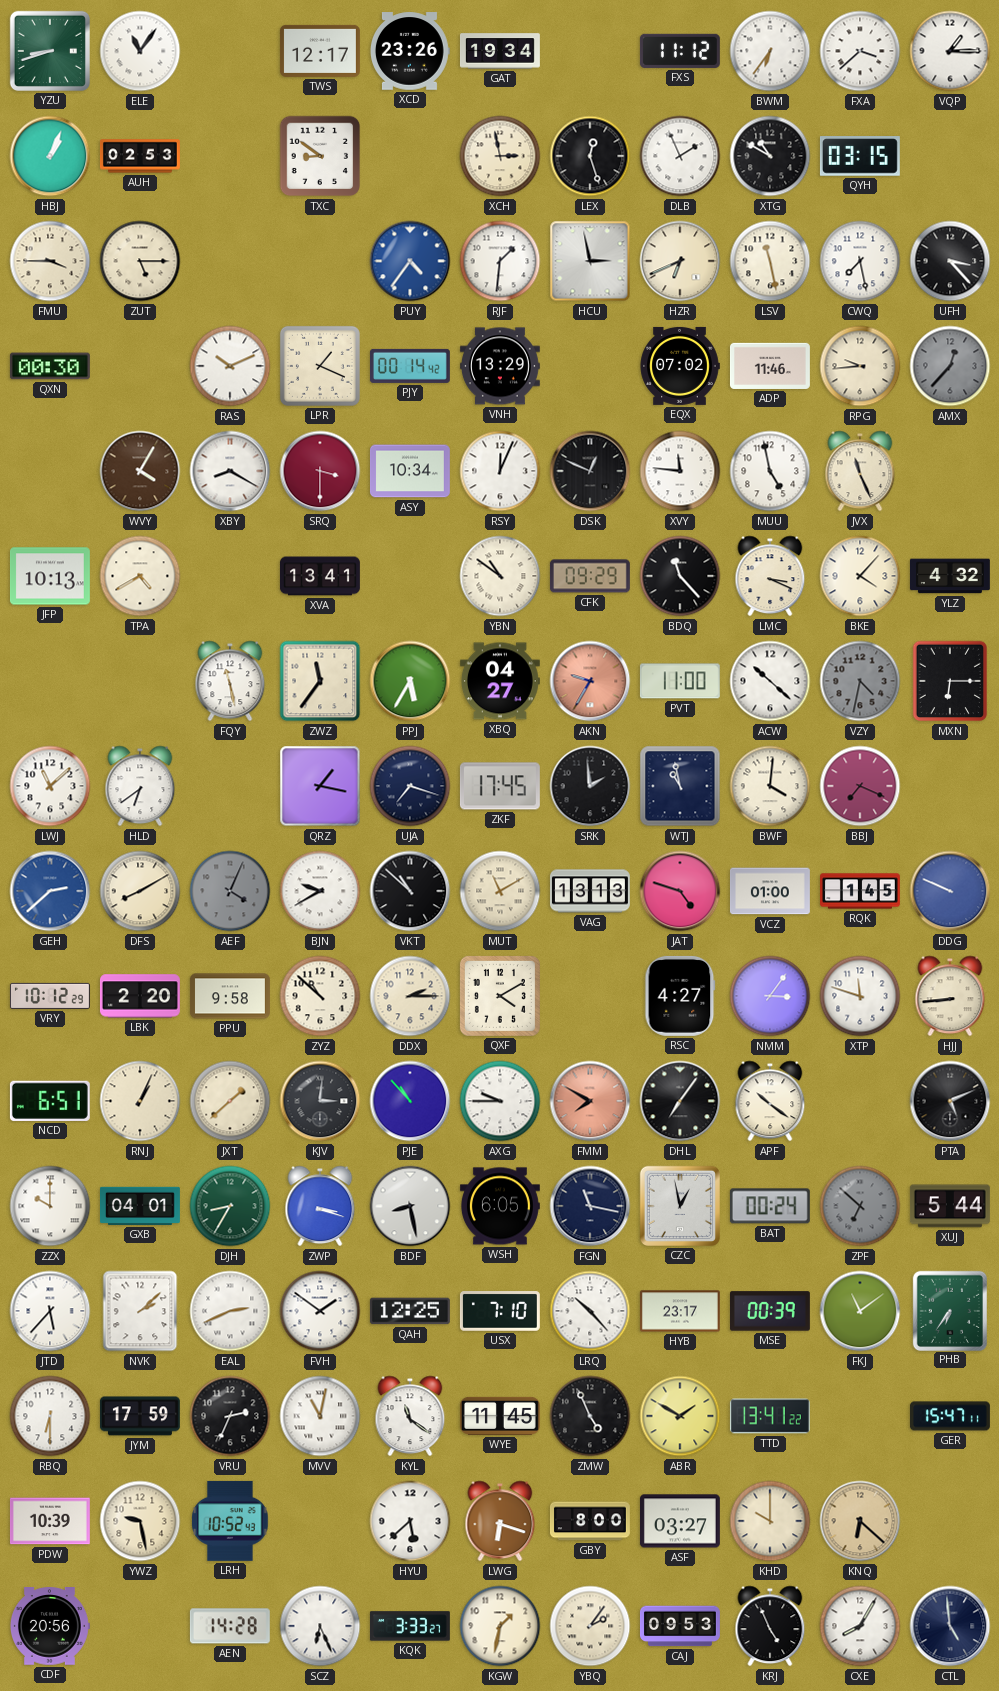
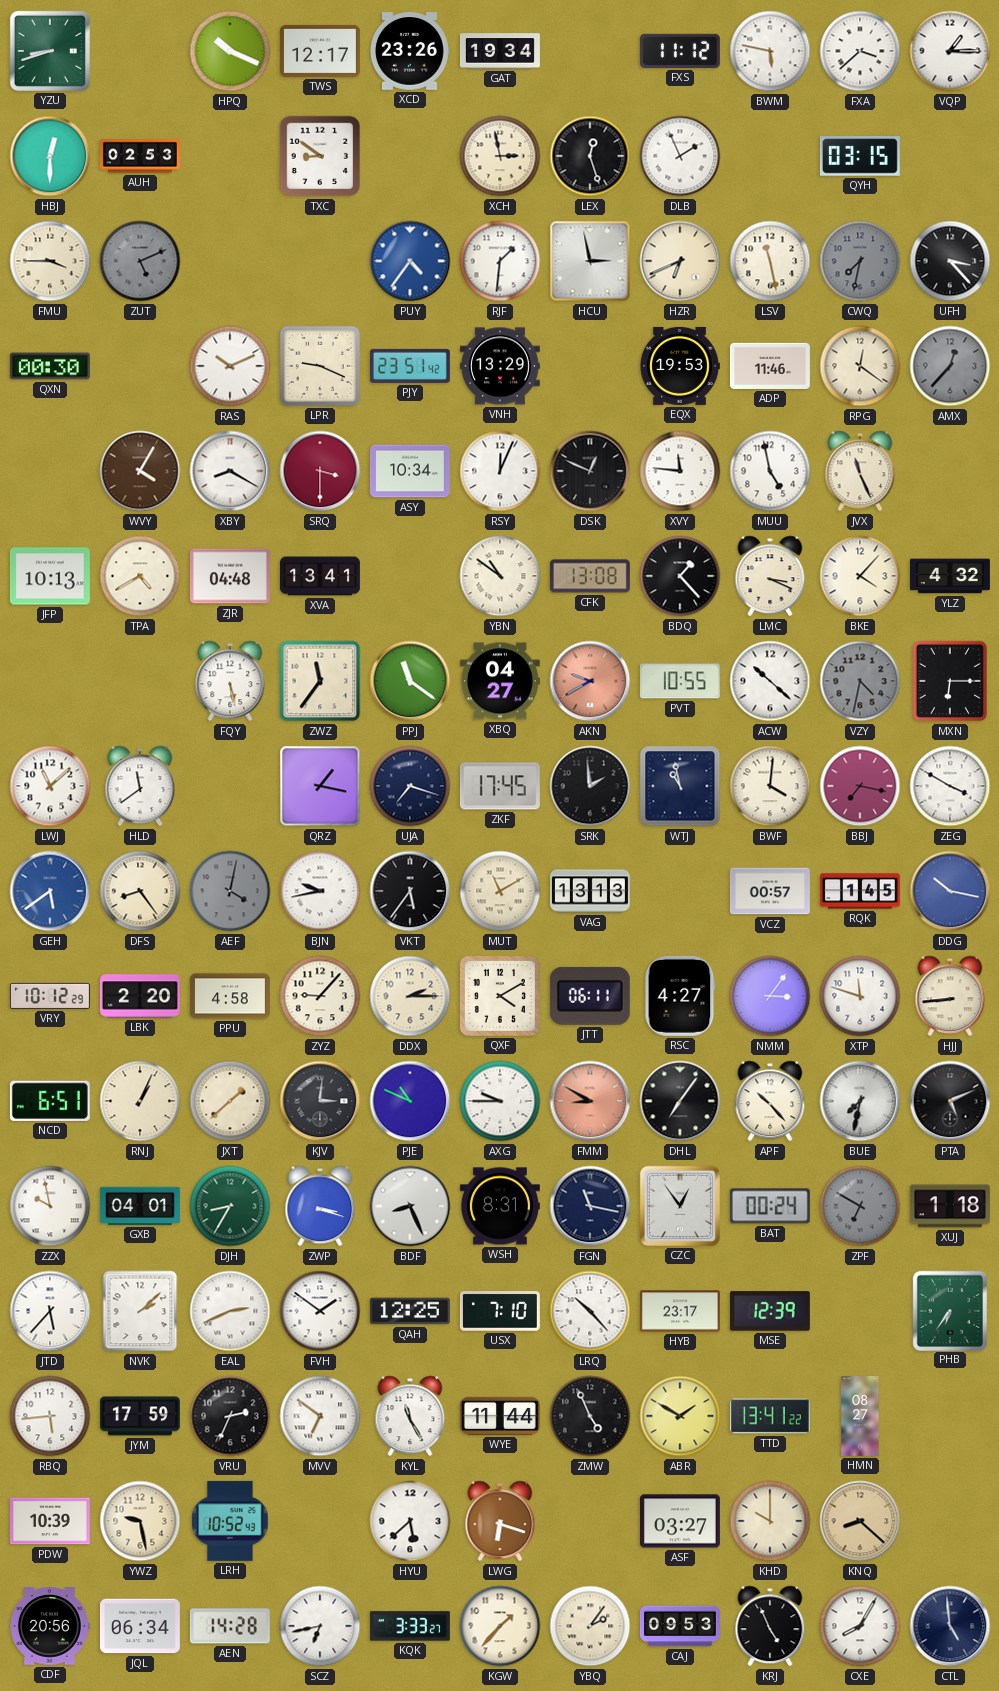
ELE: 11:06 -> none (140, 51)
HPQ: none -> 10:19 (230, 51)
BWM: 6:36 -> 5:47 (770, 51)
HBJ: 1:04 -> 12:30 (50, 156)
XTG: 10:50 -> none (770, 156)
ZUT: 5:15 -> 5:11 (140, 261)
ZUT dial: cream -> grey (140, 261)
CWQ: 7:28 -> 7:32 (860, 261)
CWQ dial: white -> grey (860, 261)
LPR: 1:19 -> 9:19 (320, 366)
PJY: 00:14 -> 23:51 (410, 366)
EQX: 07:02 -> 19:53 (680, 366)
RPG: 9:44 -> 12:21 (860, 366)
ZJR: none -> 04:48 (230, 576)
CFK: 09:29 -> 13:08 (590, 576)
BDQ: 11:23 -> 1:23 (680, 576)
FQY: 11:28 -> 5:28 (230, 681)
PPJ: 5:35 -> 11:21 (410, 681)
AKN: 9:35 -> 9:40 (590, 681)
PVT: 11:00 -> 10:55 (680, 681)
HLD: 6:39 -> 11:39 (140, 786)
BBJ: 7:19 -> 7:17 (860, 786)
ZEG: none -> 3:50 (950, 786)
GEH: 2:38 -> 5:39 (50, 891)
DFS: 8:10 -> 8:24 (140, 891)
AEF: 4:04 -> 4:02 (230, 891)
BJN: 9:40 -> 9:43 (320, 891)
VKT: 10:52 -> 5:36 (410, 891)
JAT: 4:48 -> none (680, 891)
VCZ: 01:00 -> 00:57 (770, 891)
DDG: 9:49 -> 10:17 (950, 891)
PPU: 9:58 -> 4:58 (230, 996)
ZYZ: 10:52 -> 9:07 (320, 996)
JTT: none -> 06:11 (590, 996)
PJE: 10:53 -> 10:49 (410, 1101)
FMM: 7:50 -> 8:50 (590, 1101)
APF: 10:21 -> 10:23 (770, 1101)
BUE: none -> 7:32 (860, 1101)
ZZX: 10:00 -> 9:58 (50, 1206)
BDF: 8:28 -> 8:26 (410, 1206)
WSH: 6:05 -> 8:31 (500, 1206)
CZC: 12:58 -> 12:54 (680, 1206)
ZPF: 6:52 -> 6:50 (860, 1206)
XUJ: 5:44 -> 1:18 (950, 1206)
MSE: 00:39 -> 12:39 (770, 1311)
FKJ: 11:09 -> none (860, 1311)
RBQ: 6:30 -> 5:44 (50, 1416)
MVV: 11:02 -> 6:51 (320, 1416)
KYL: 11:21 -> 11:25 (410, 1416)
WYE: 11:45 -> 11:44 (500, 1416)
HMN: none -> 08:27 (860, 1417)
GER: 15:47 -> none (950, 1416)
GBY: 8:00 -> none (590, 1521)
KNQ: 6:22 -> 8:22 (860, 1521)
JQL: none -> 06:34 (140, 1626)
SCZ: 6:26 -> 6:43 (320, 1626)
KGW: 1:32 -> 1:37 (500, 1626)
